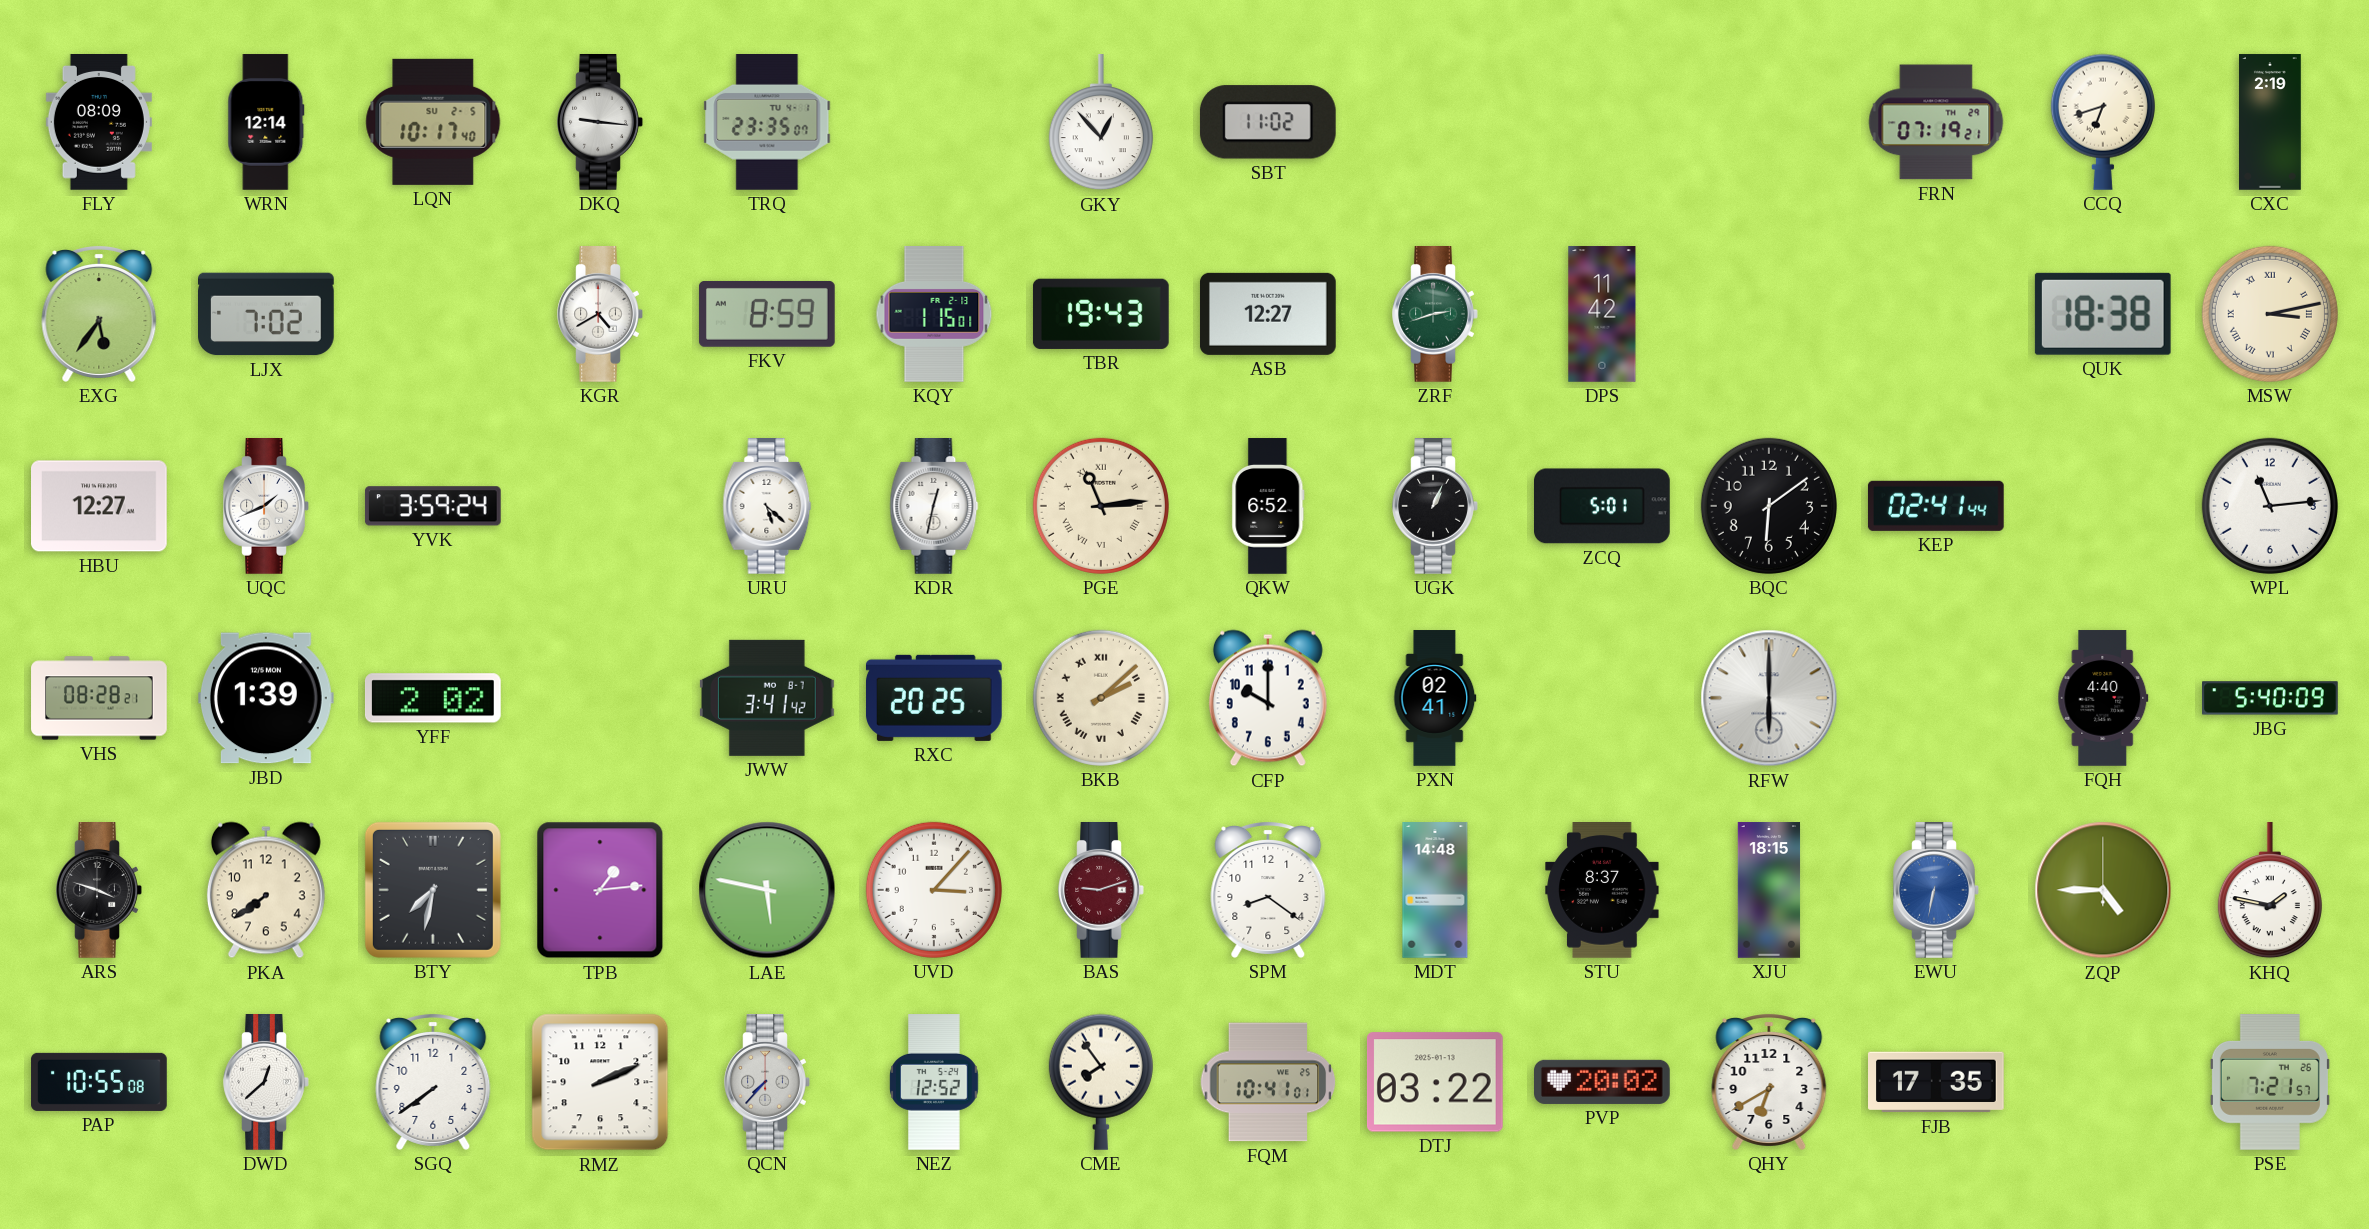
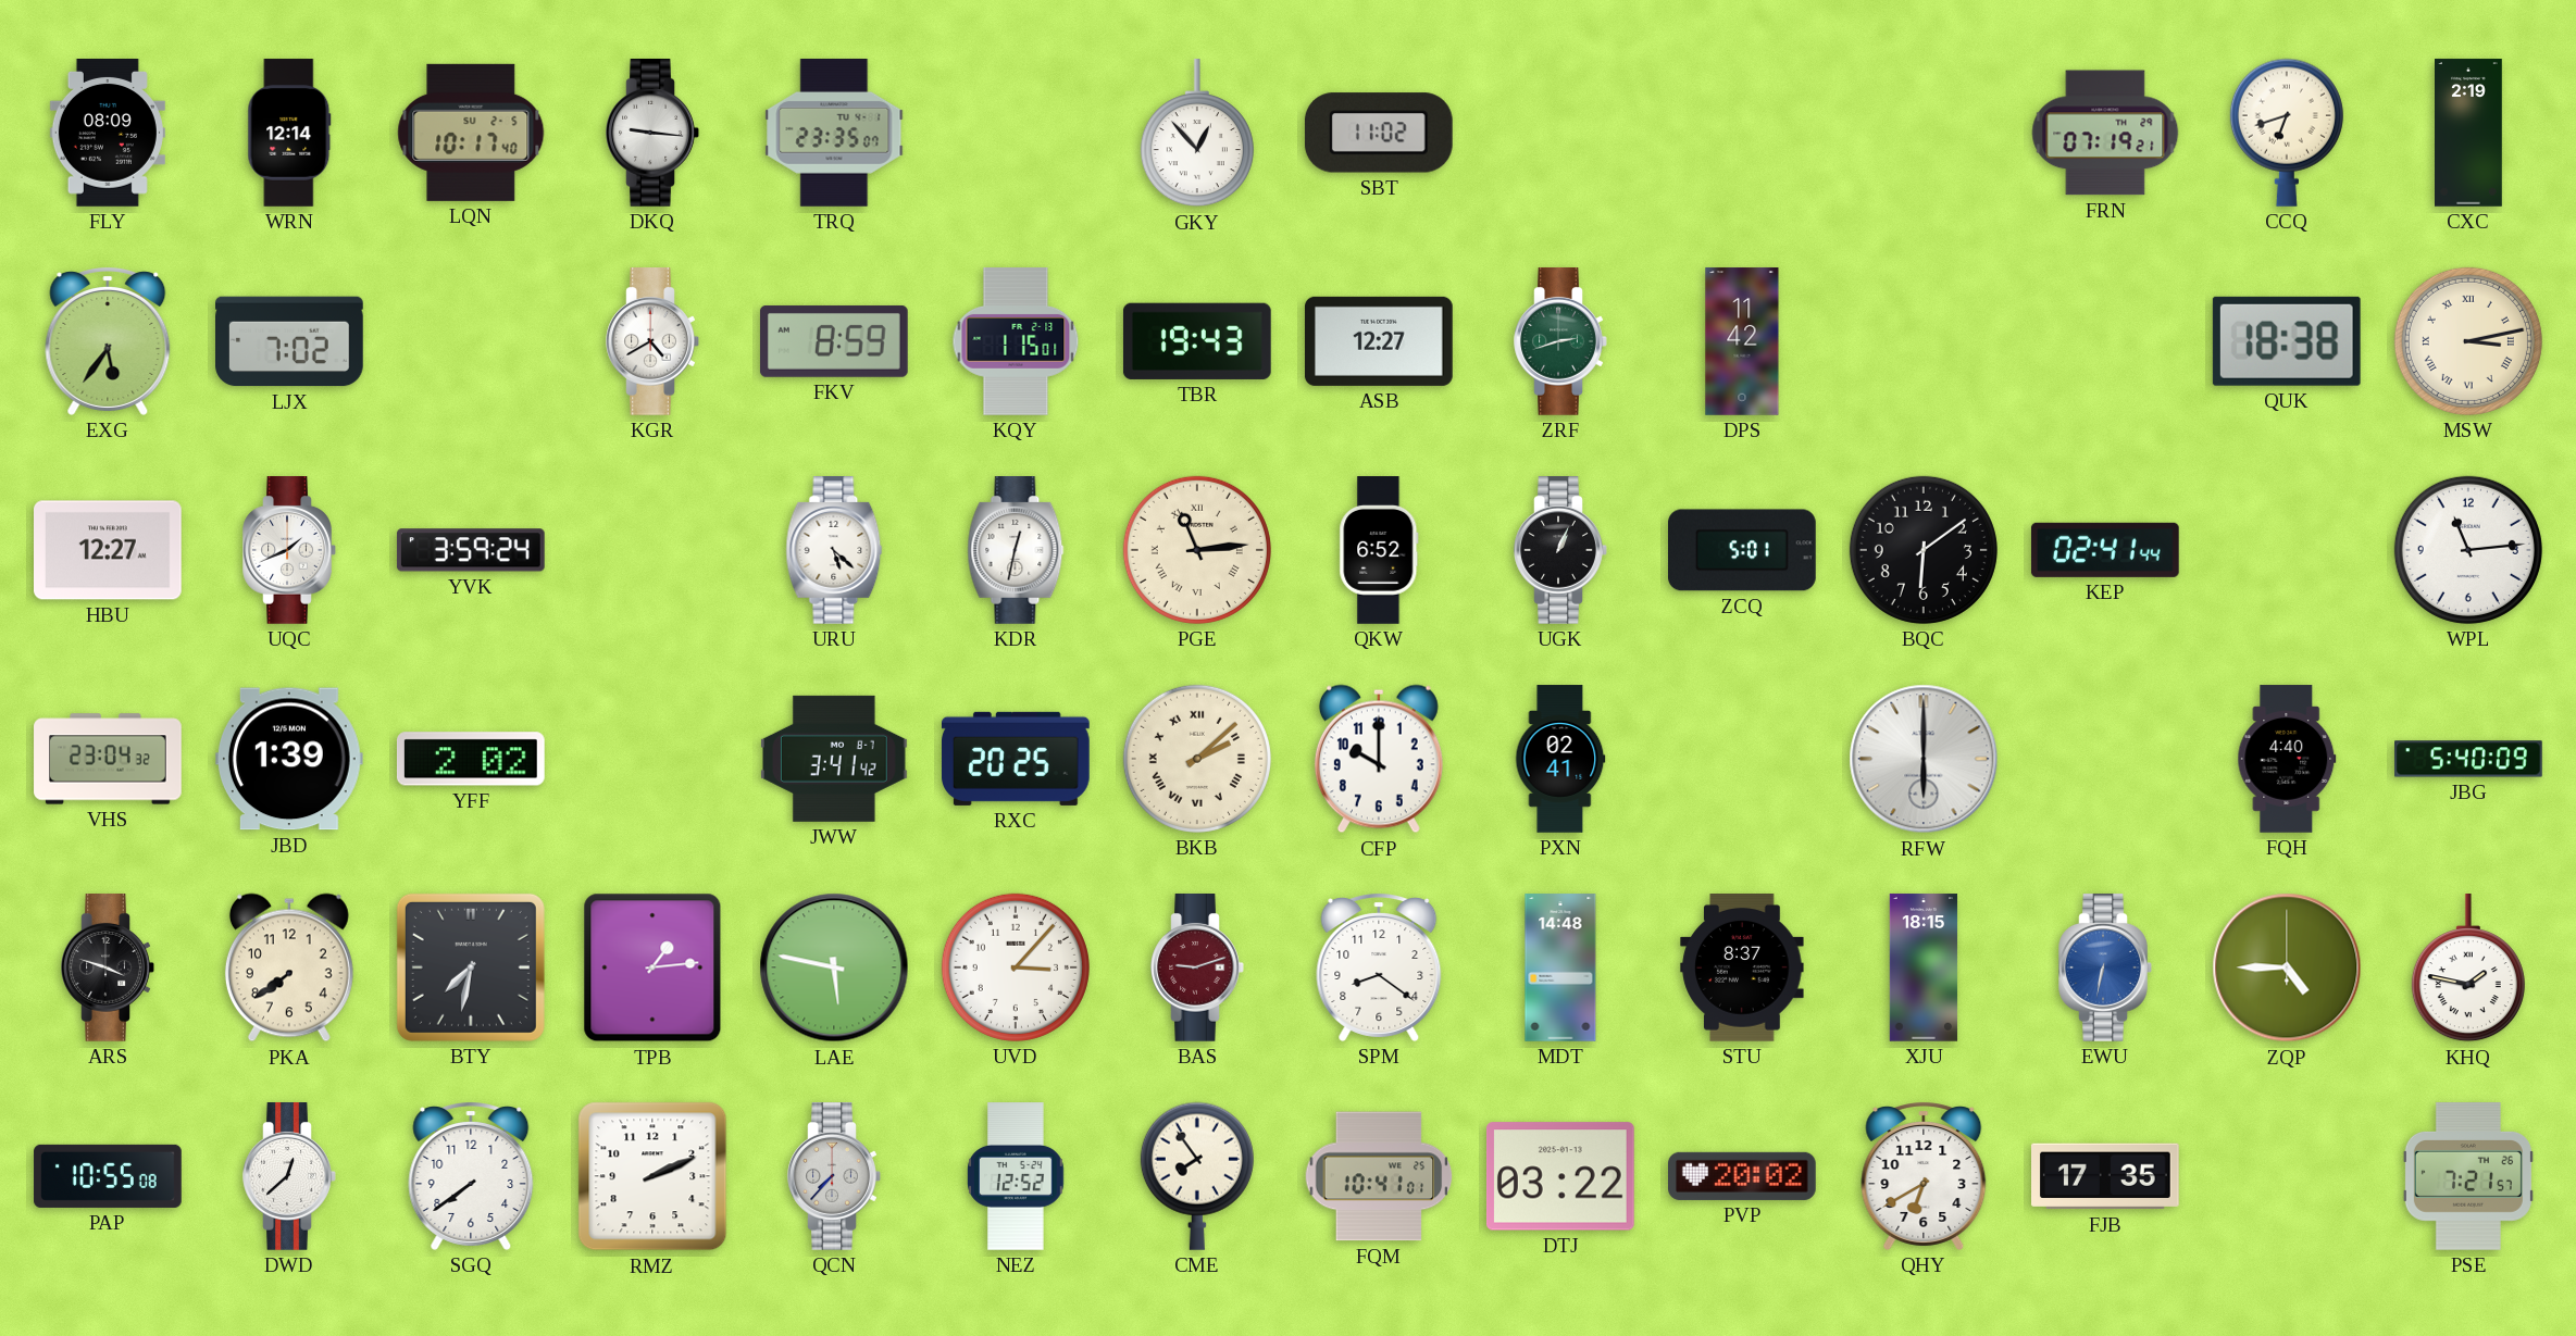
VHS: 08:28 -> 23:04 (108, 759)
